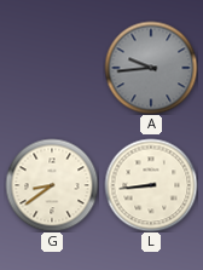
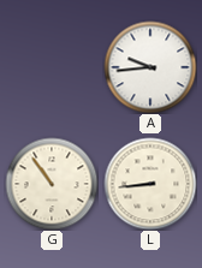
A dial: grey -> white (150, 67)
G: 8:39 -> 10:54 (52, 184)
